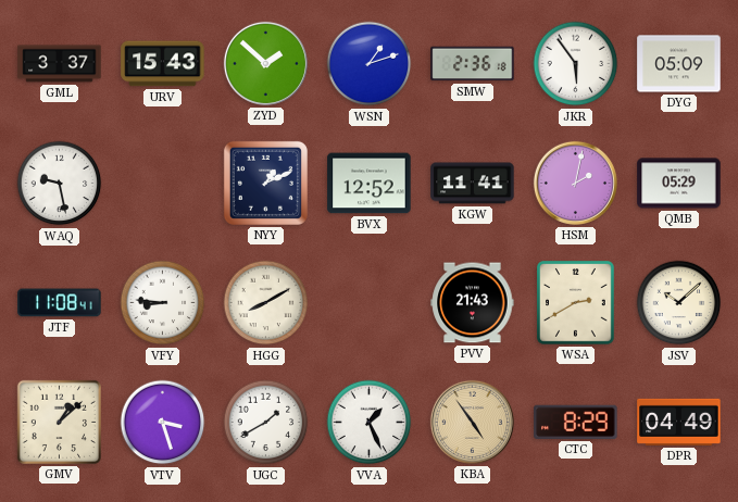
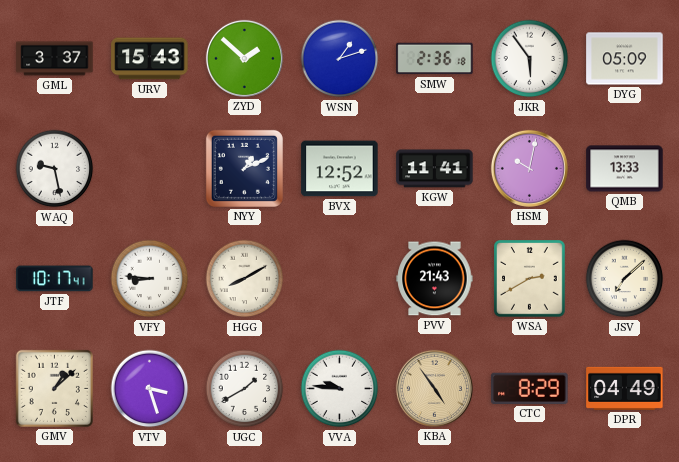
HSM: 2:02 -> 10:02 (529, 168)
QMB: 05:29 -> 13:33 (625, 169)
JTF: 11:08 -> 10:17 (55, 279)
JSV: 10:08 -> 7:08 (625, 279)
VVA: 1:26 -> 9:46 (340, 389)
